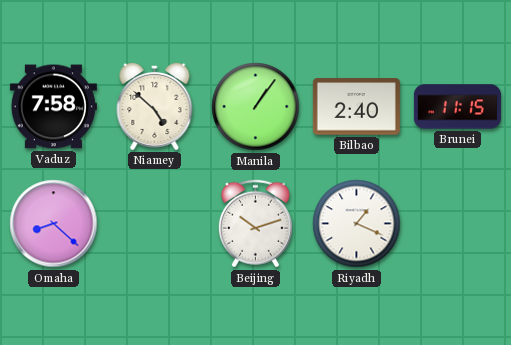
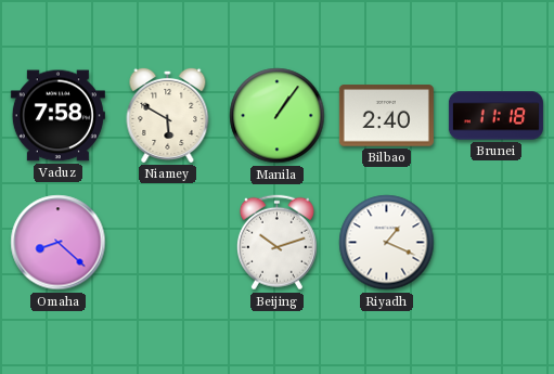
Niamey: 4:52 -> 5:50 (168, 115)
Brunei: 11:15 -> 11:18 (495, 116)
